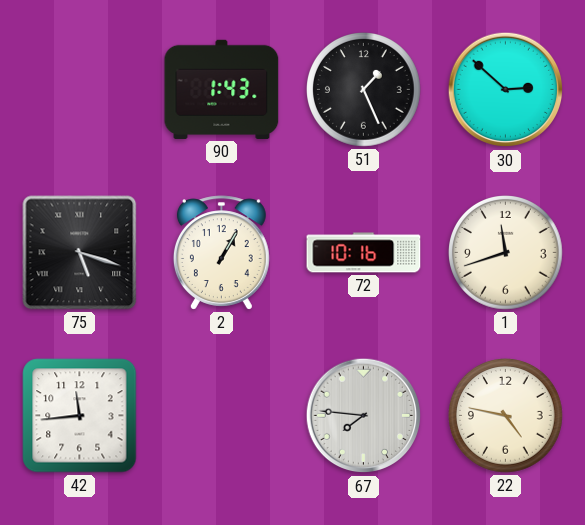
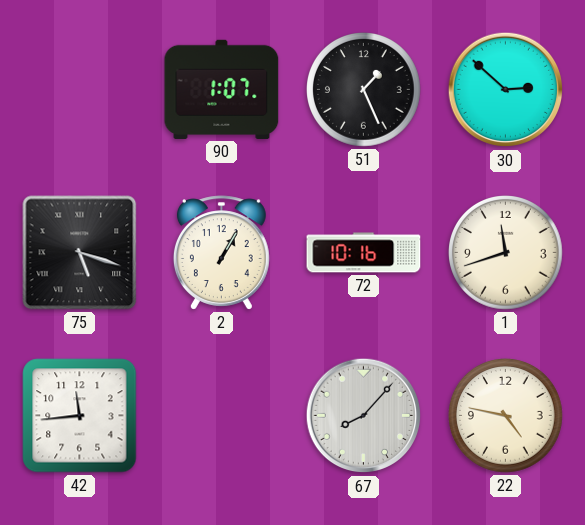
90: 1:43 -> 1:07 (222, 89)
67: 7:46 -> 8:07 (364, 416)
